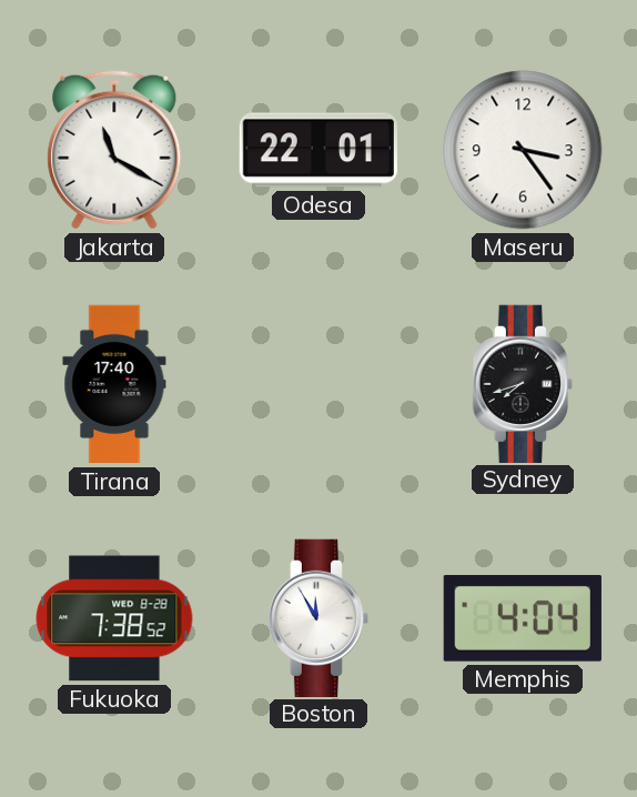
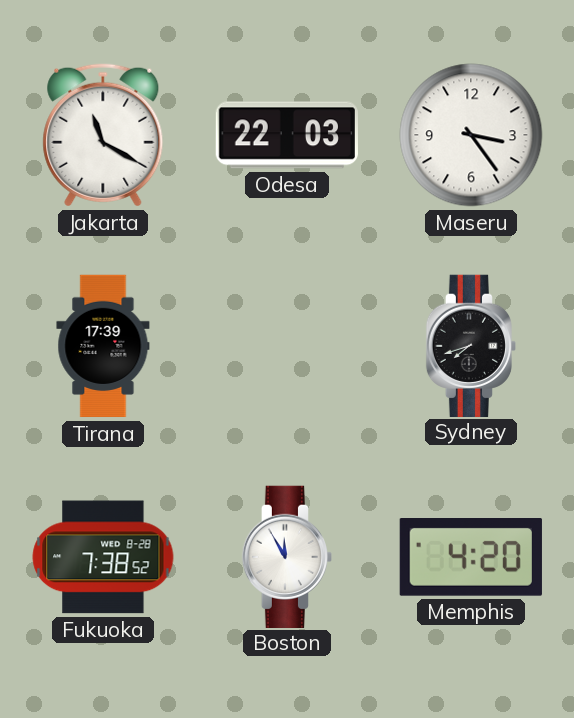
Odesa: 22:01 -> 22:03 (287, 135)
Tirana: 17:40 -> 17:39 (103, 346)
Memphis: 4:04 -> 4:20 (471, 558)
